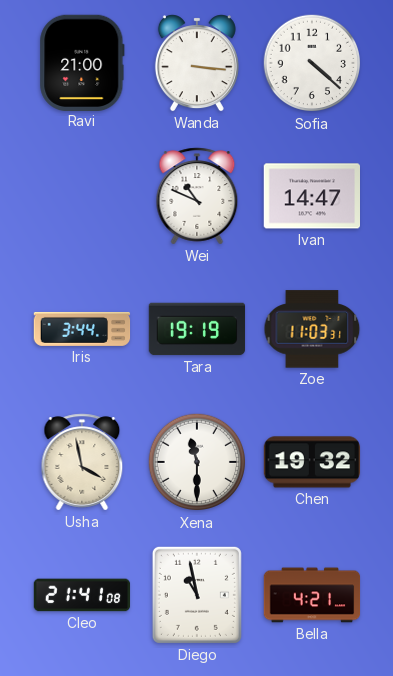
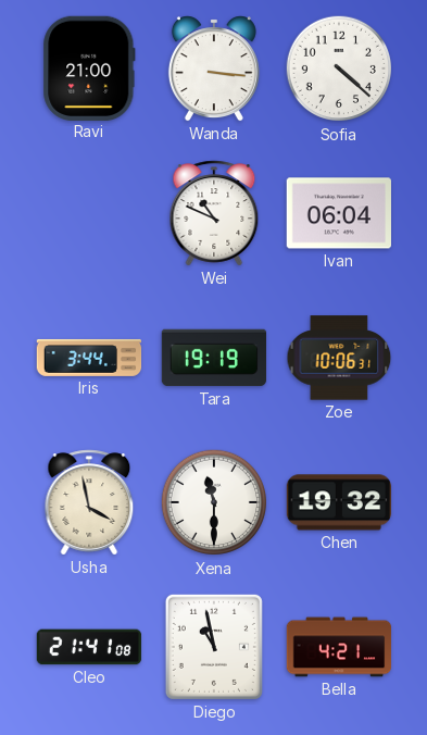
Ivan: 14:47 -> 06:04 (338, 213)
Zoe: 11:03 -> 10:06 (339, 358)
